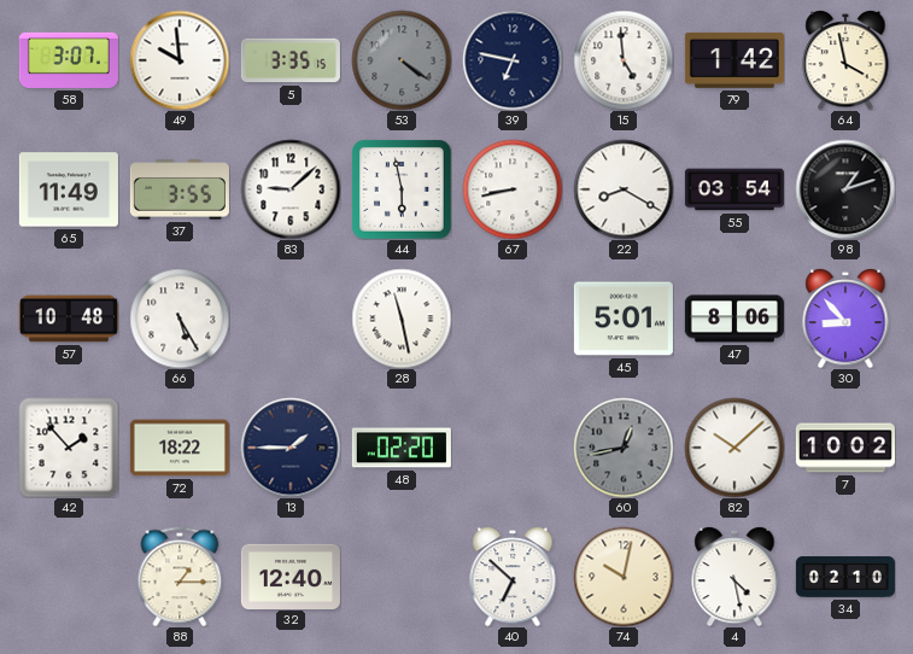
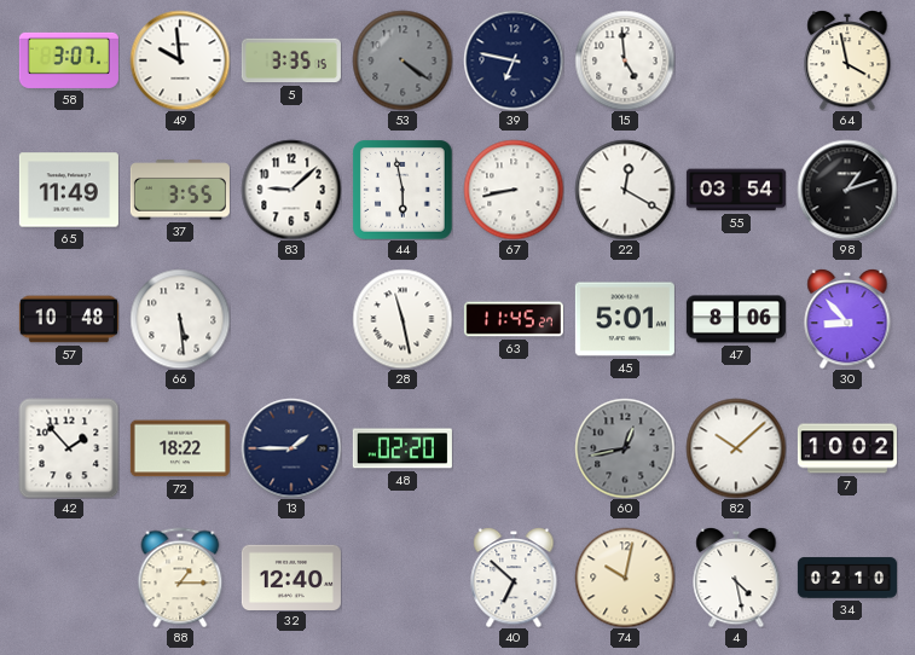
79: 1:42 -> none (735, 60)
22: 8:20 -> 12:20 (625, 190)
66: 5:25 -> 5:29 (180, 319)
63: none -> 11:45 (514, 319)
